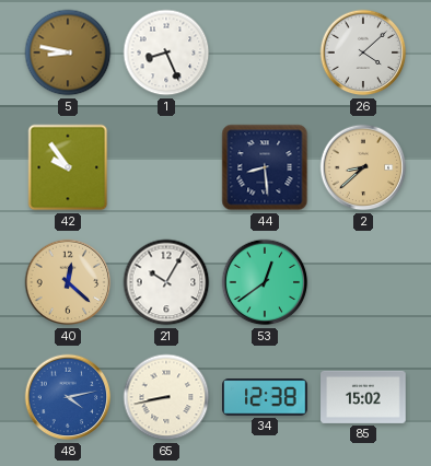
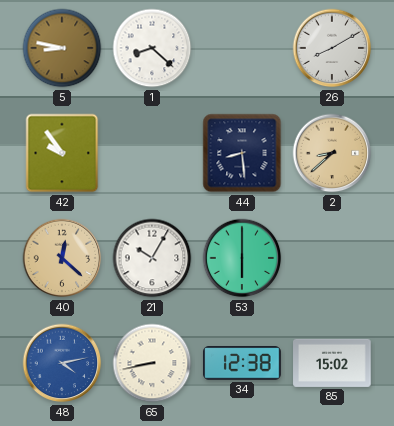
1: 8:26 -> 8:22 (152, 48)
26: 4:08 -> 8:10 (332, 48)
53: 12:39 -> 6:00 (242, 258)
